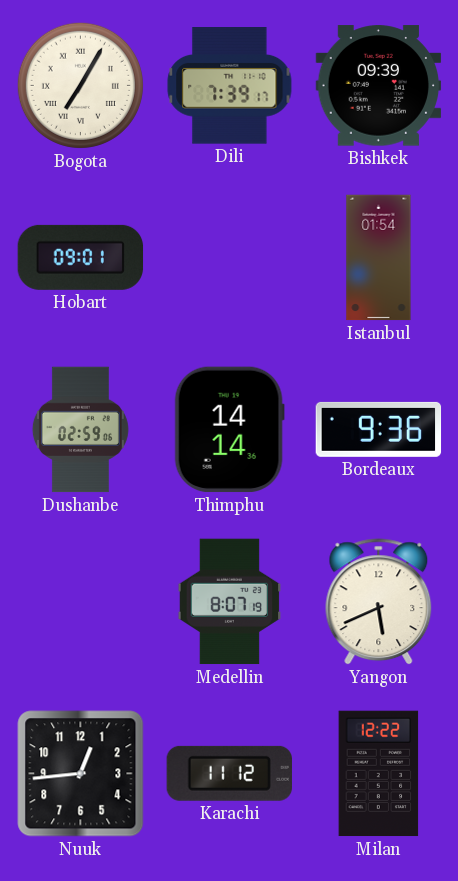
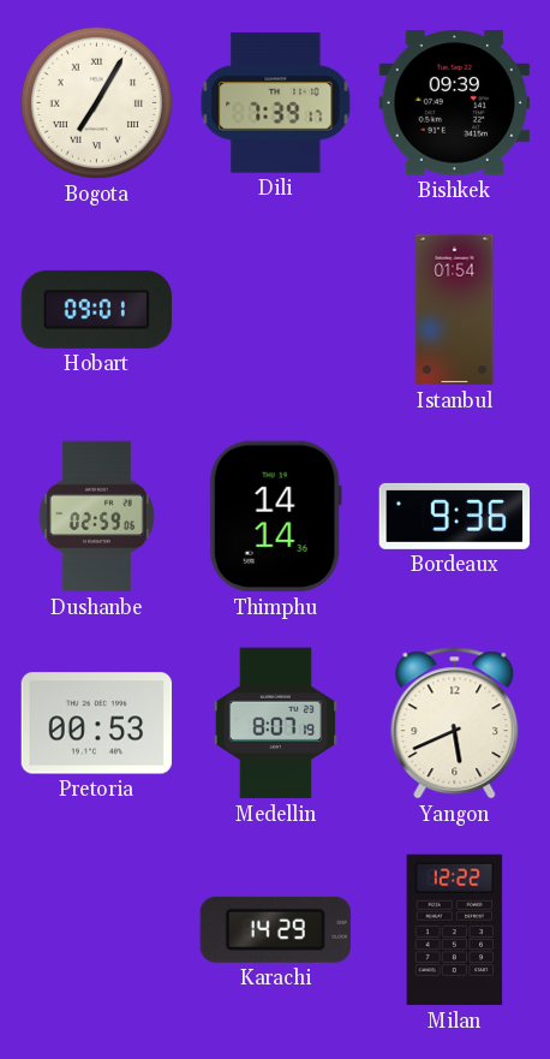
Pretoria: none -> 00:53 (97, 724)
Nuuk: 12:44 -> none (81, 774)
Karachi: 11:12 -> 14:29 (275, 929)
